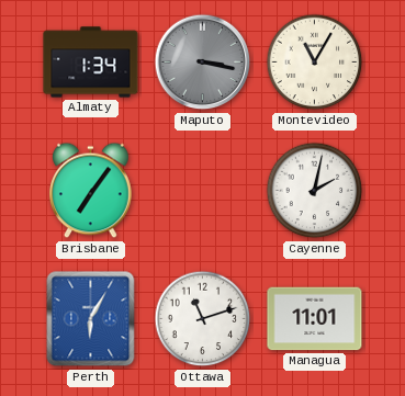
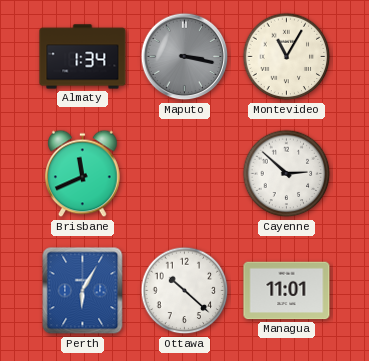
Brisbane: 7:06 -> 11:41 (83, 174)
Cayenne: 2:02 -> 2:52 (287, 174)
Ottawa: 11:12 -> 10:22 (185, 291)
